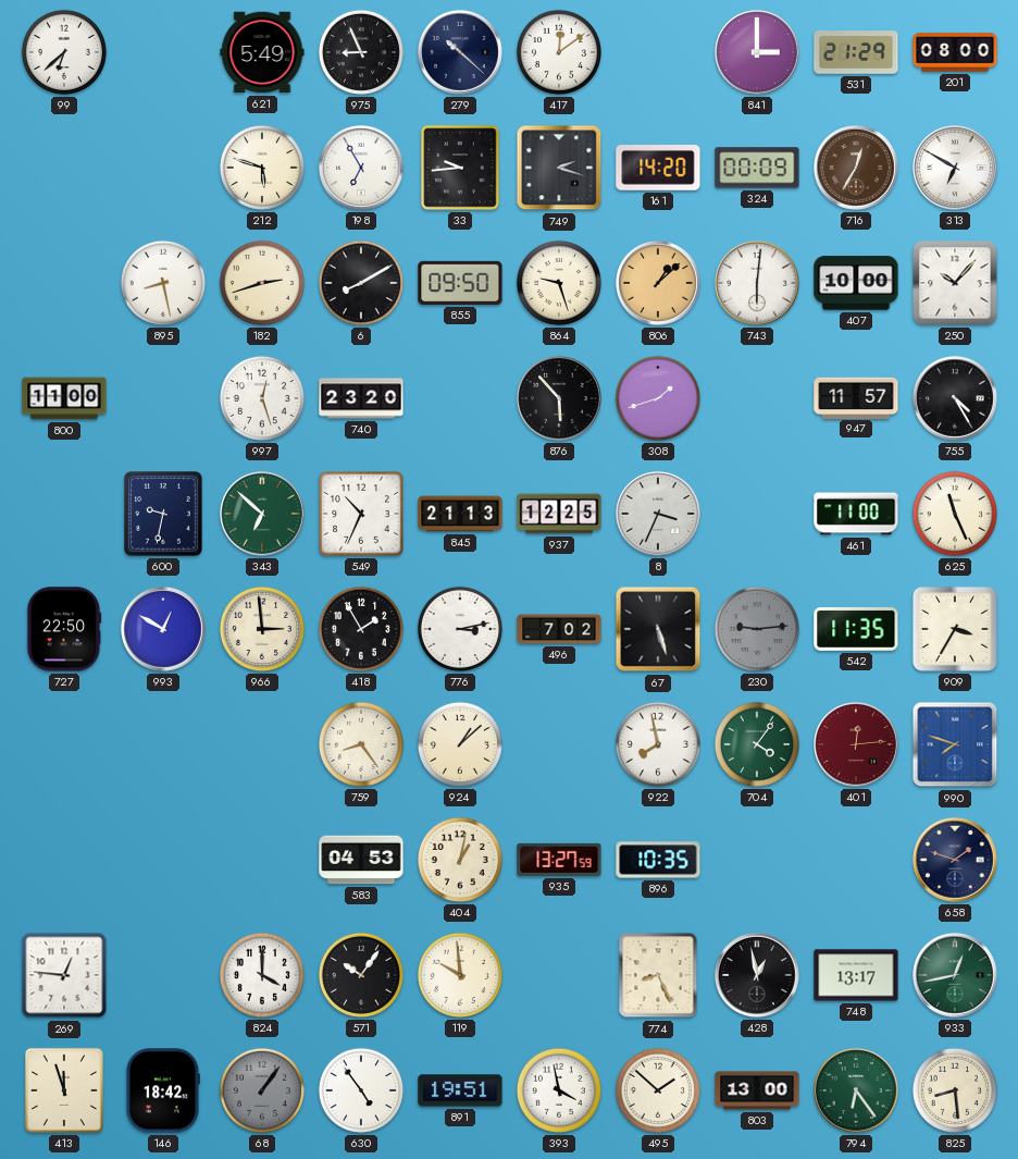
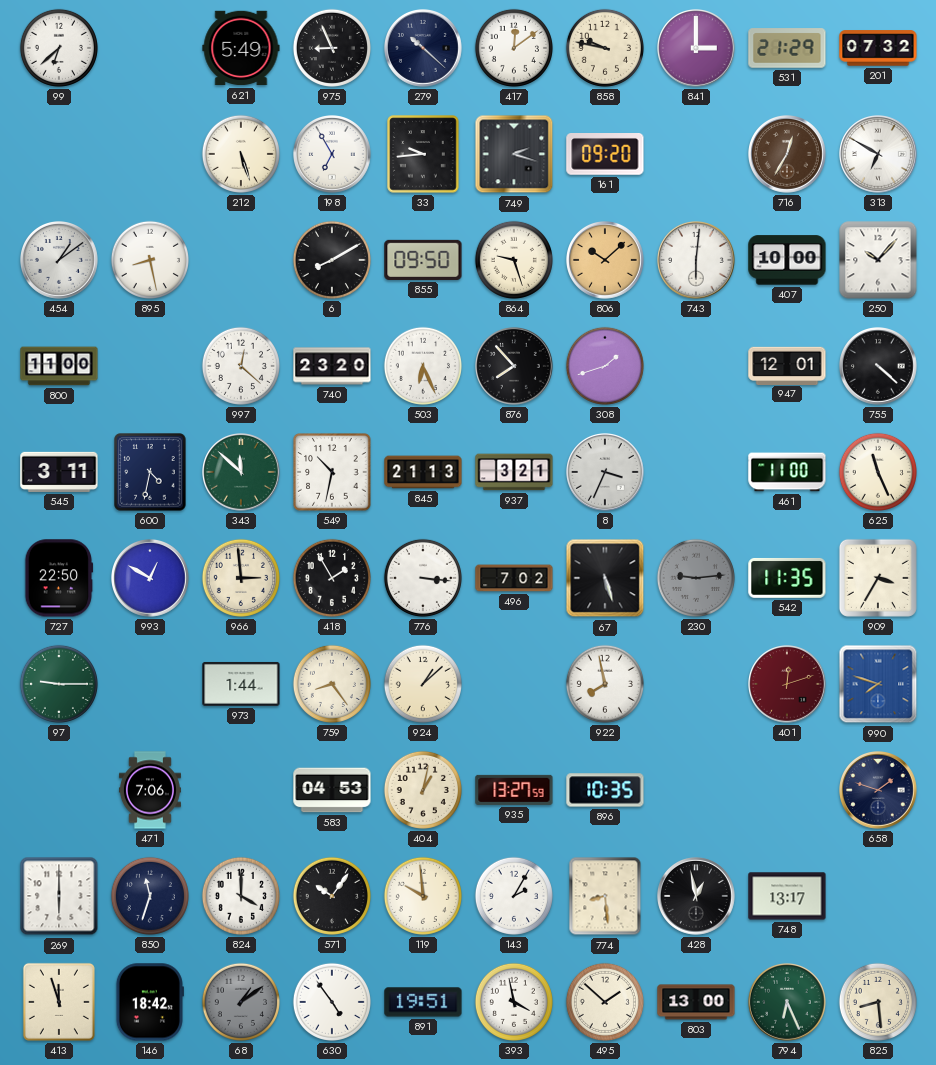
858: none -> 9:47 (605, 48)
201: 08:00 -> 07:32 (878, 48)
212: 5:48 -> 5:27 (241, 154)
161: 14:20 -> 09:20 (605, 155)
324: 00:09 -> none (757, 168)
454: none -> 1:09 (60, 261)
182: 2:42 -> none (262, 283)
806: 1:08 -> 10:08 (606, 261)
997: 12:27 -> 12:22 (241, 366)
503: none -> 6:26 (423, 366)
876: 5:53 -> 7:53 (515, 367)
947: 11:57 -> 12:01 (787, 365)
755: 4:25 -> 4:22 (879, 367)
545: none -> 3:11 (59, 472)
600: 9:32 -> 4:32 (150, 472)
343: 6:52 -> 11:52 (242, 473)
549: 10:34 -> 10:32 (332, 472)
937: 12:25 -> 3:21 (514, 472)
776: 3:13 -> 3:16 (423, 578)
97: none -> 9:15 (59, 684)
973: none -> 1:44 (241, 684)
704: 4:06 -> none (757, 744)
401: 12:14 -> 12:12 (788, 685)
471: none -> 7:06 (150, 790)
269: 12:46 -> 6:00 (59, 896)
850: none -> 11:33 (150, 896)
143: none -> 2:05 (514, 896)
774: 8:26 -> 8:29 (605, 896)
933: 12:43 -> none (956, 976)
68: 1:06 -> 1:09 (241, 1002)
794: 6:24 -> 6:26 (788, 1003)
